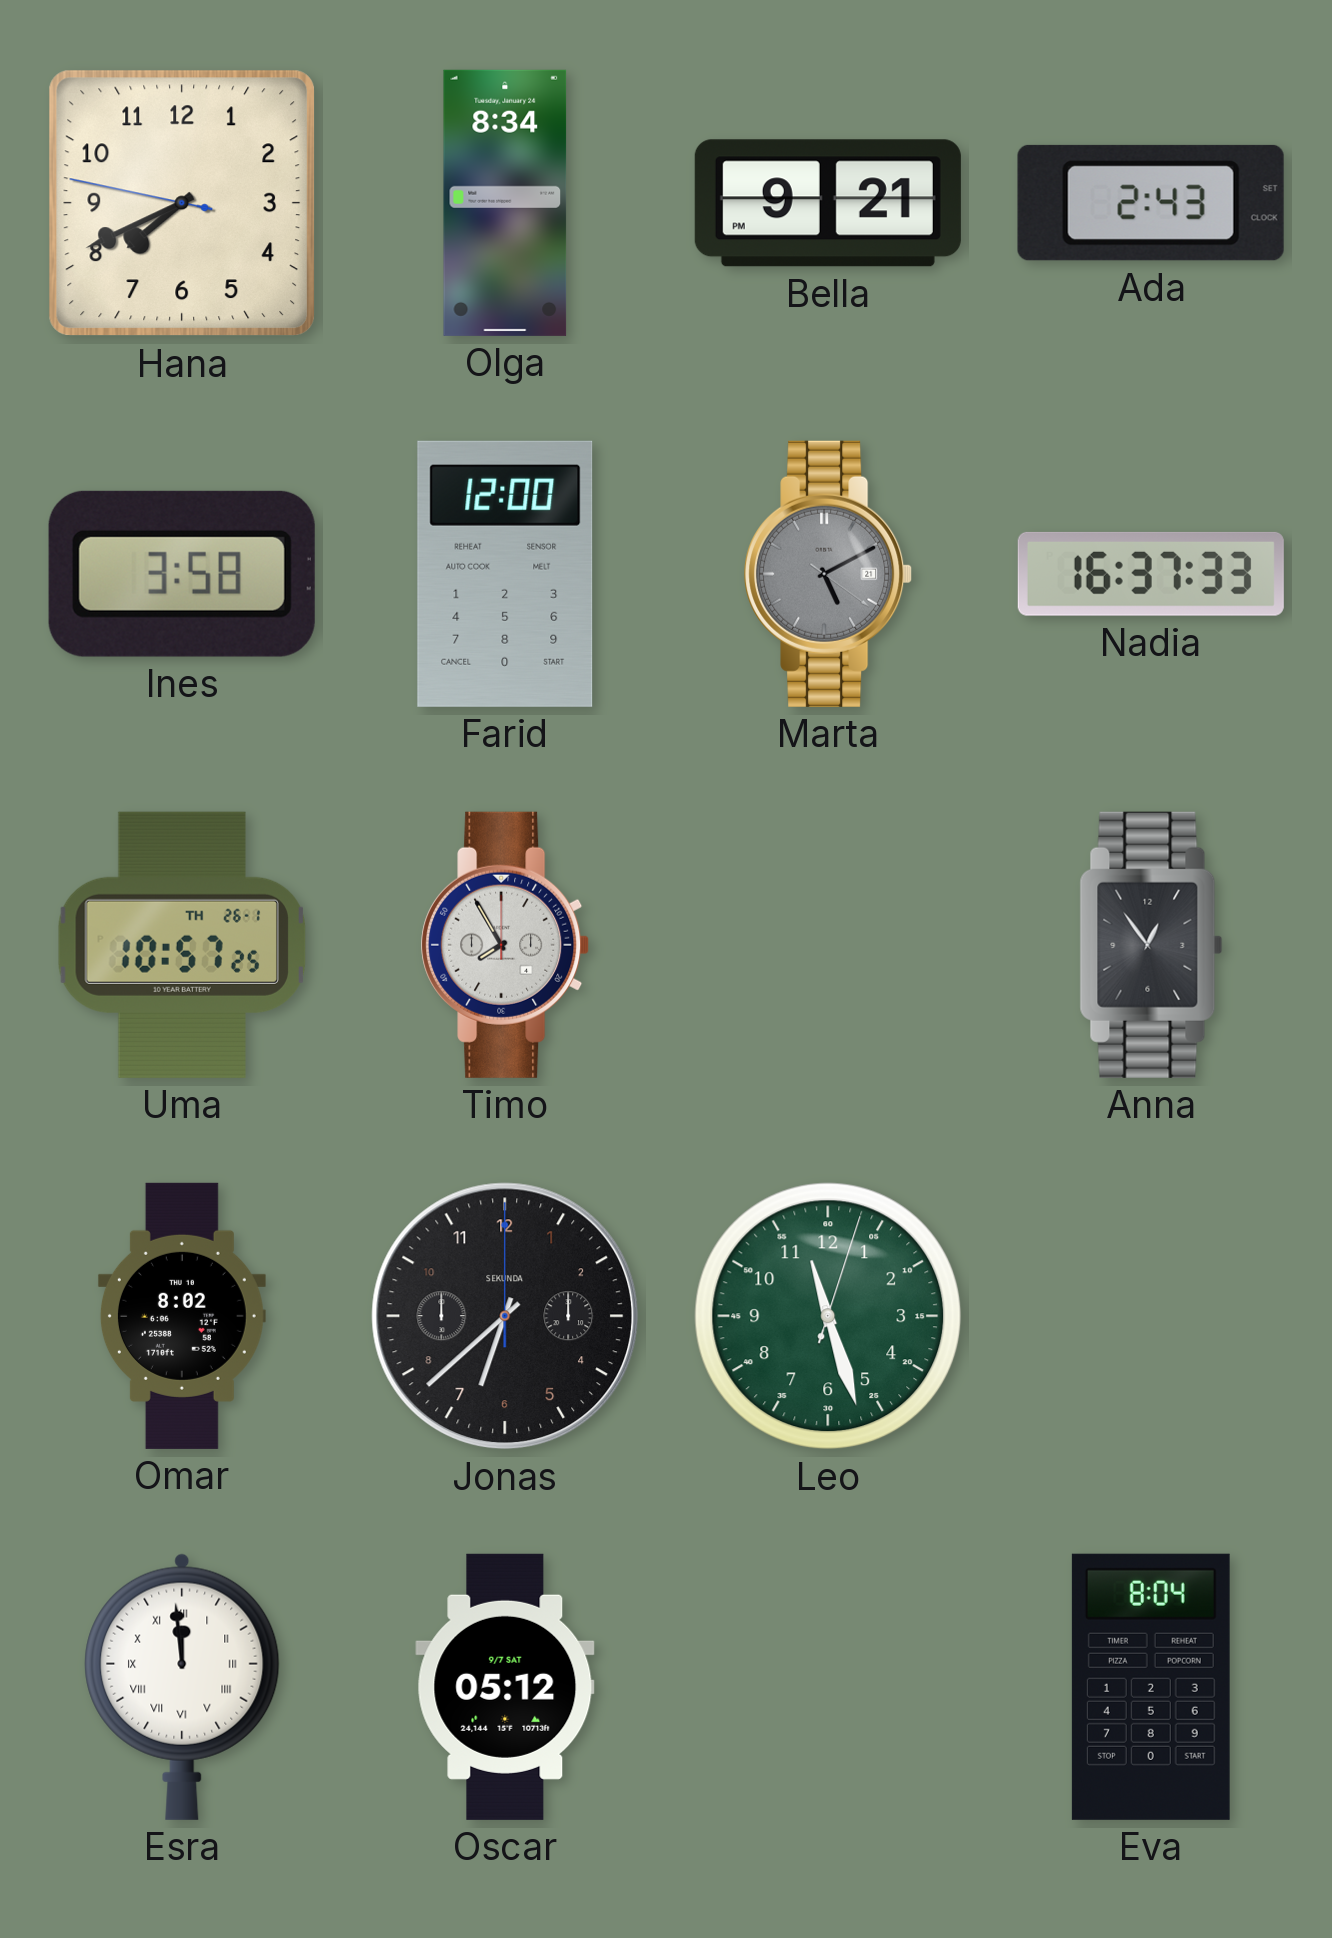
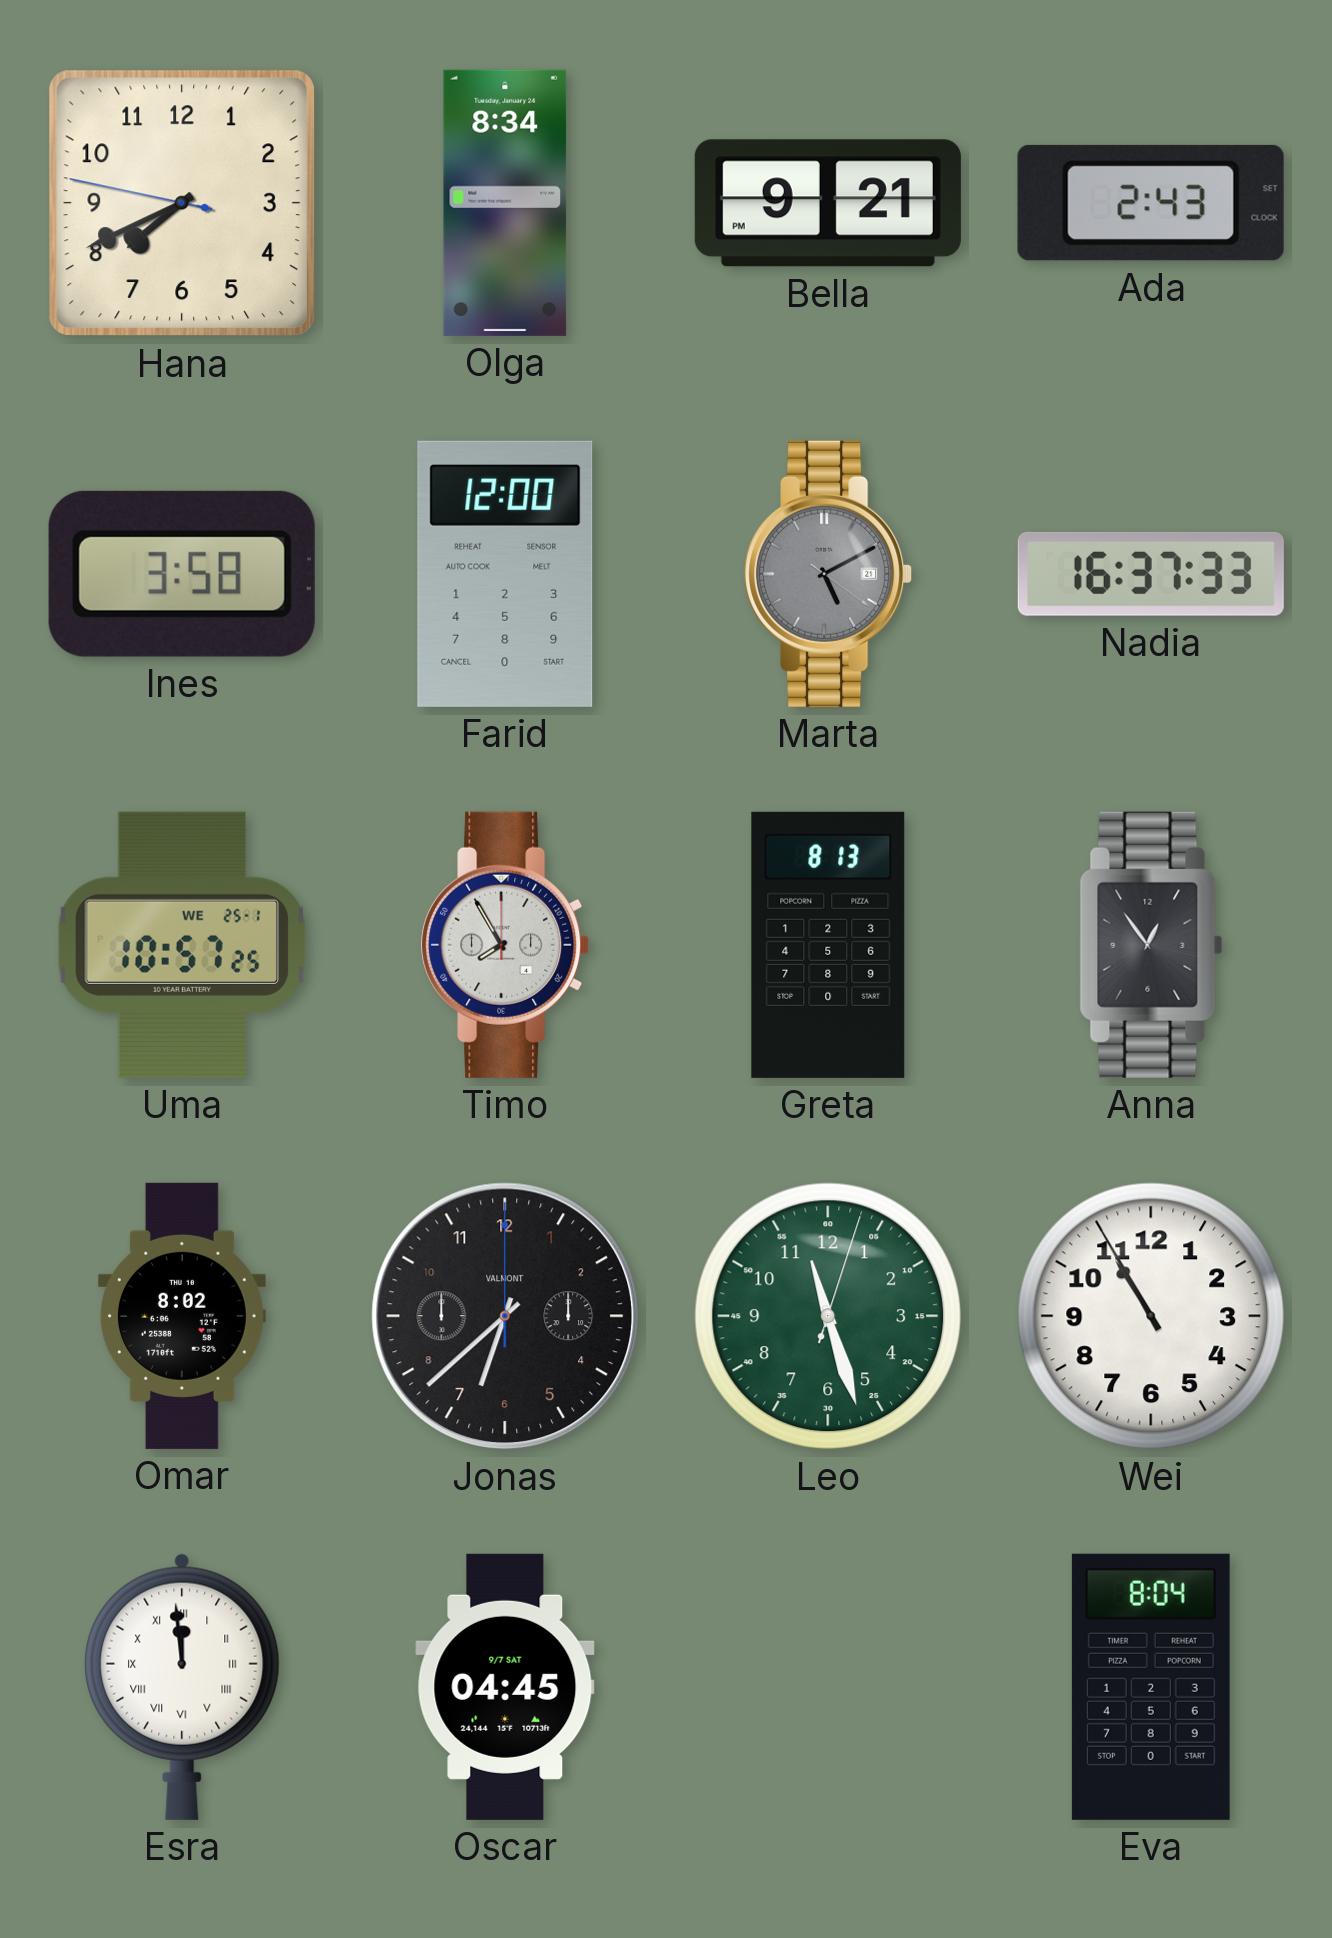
Uma date: TH 26-1 -> WE 25-1 (181, 945)
Greta: none -> 8:13 (828, 945)
Jonas brand: SEKUNDA -> VALMONT (505, 1316)
Wei: none -> 10:55 (1151, 1316)
Oscar: 05:12 -> 04:45 (505, 1687)
